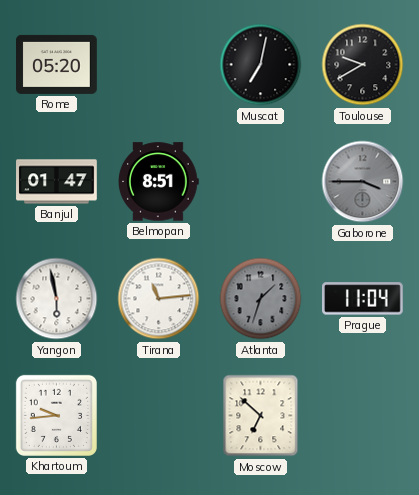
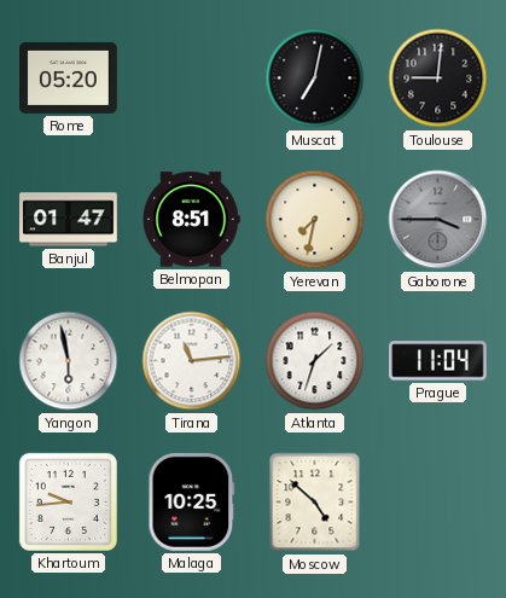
Toulouse: 9:40 -> 9:01 (438, 79)
Yerevan: none -> 7:32 (315, 220)
Atlanta dial: grey -> white (315, 361)
Malaga: none -> 10:25 (192, 503)
Moscow: 6:52 -> 4:52 (315, 503)
